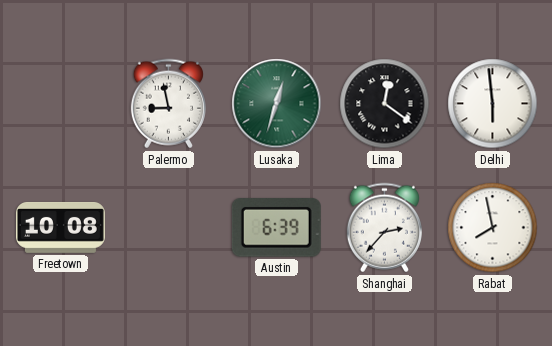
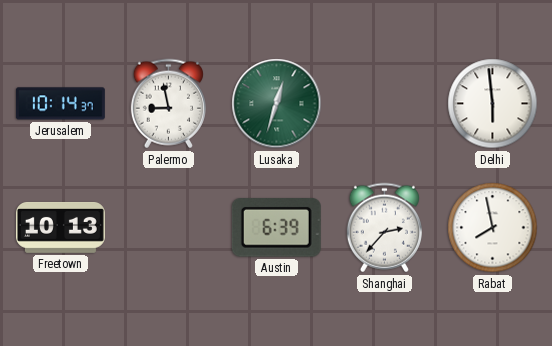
Jerusalem: none -> 10:14 (60, 104)
Lima: 12:21 -> none (385, 104)
Freetown: 10:08 -> 10:13 (60, 227)
